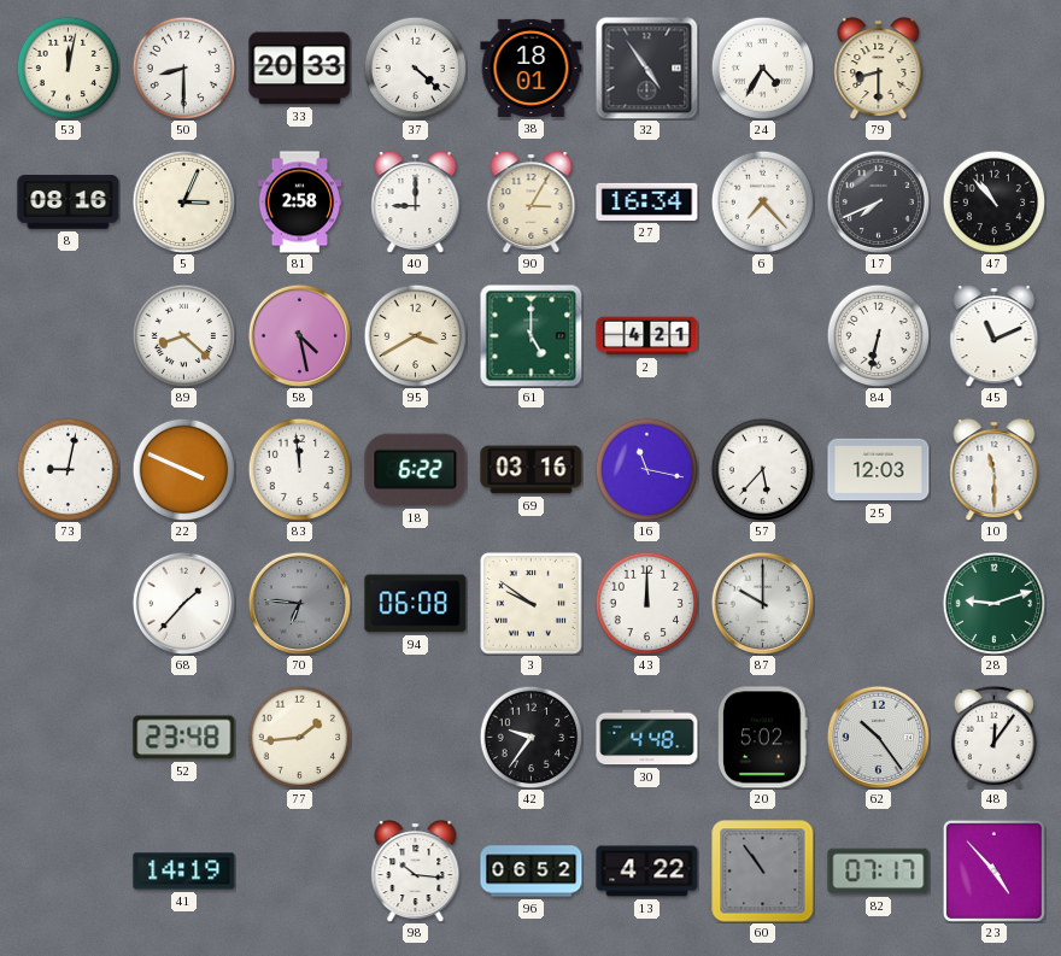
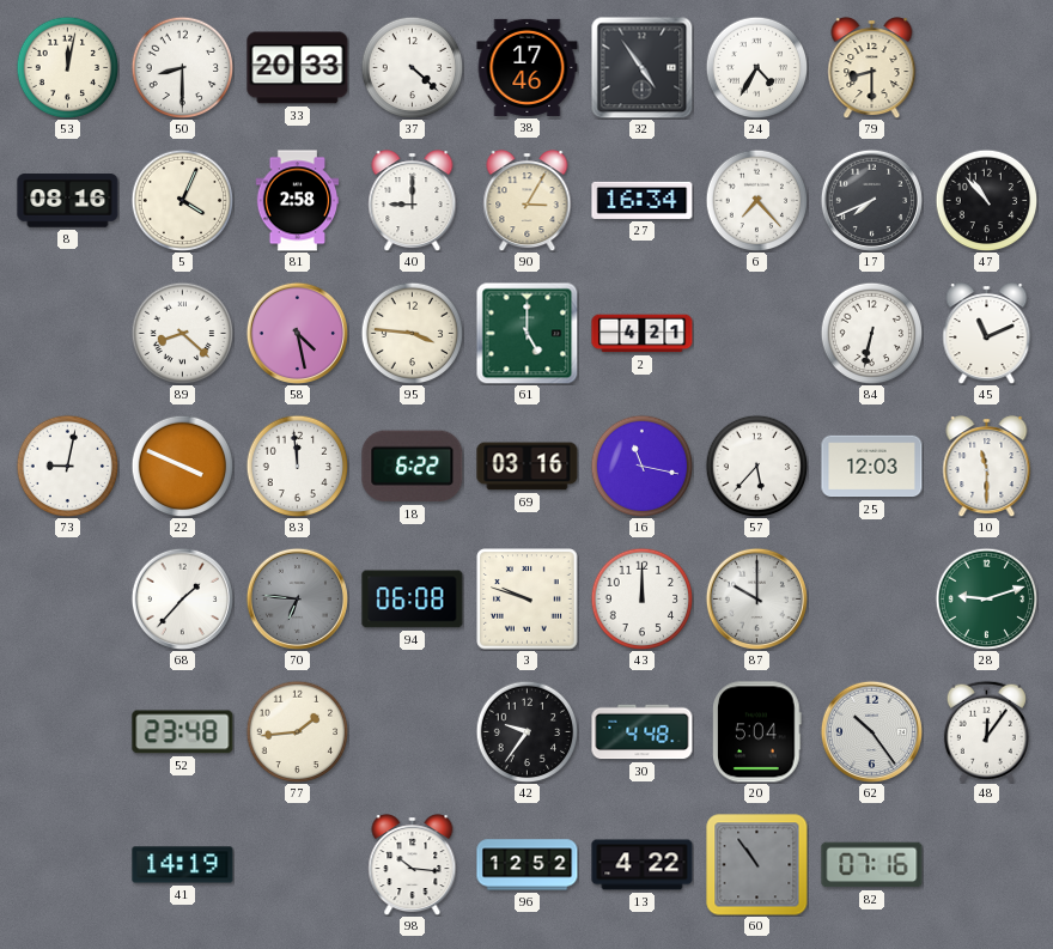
38: 18:01 -> 17:46 (528, 67)
5: 3:04 -> 4:04 (182, 200)
95: 3:40 -> 3:46 (412, 333)
3: 9:51 -> 9:48 (528, 600)
20: 5:02 -> 5:04 (757, 732)
96: 06:52 -> 12:52 (528, 865)
82: 07:17 -> 07:16 (872, 865)
23: 4:53 -> none (993, 870)
